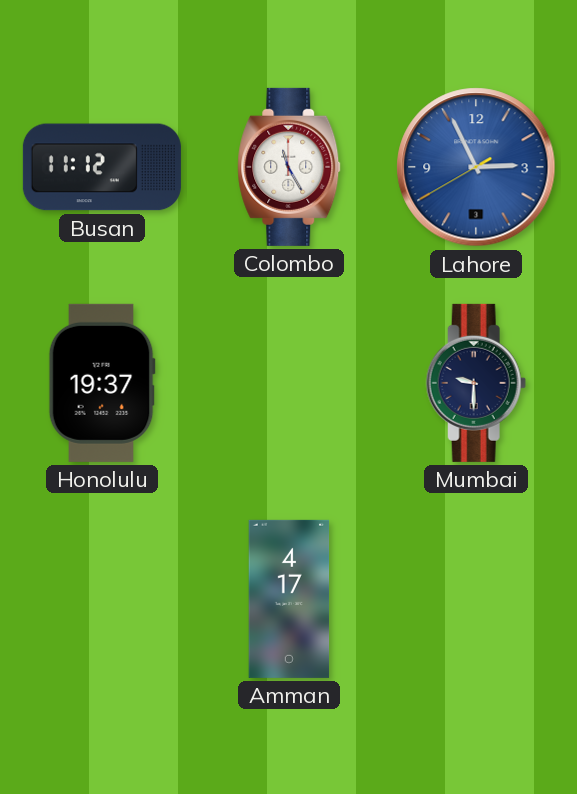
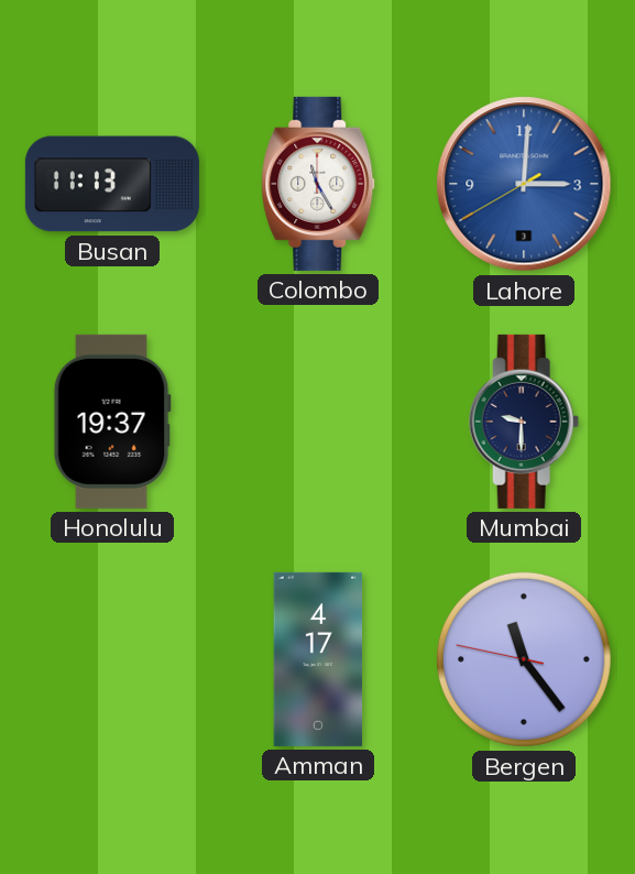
Busan: 11:12 -> 11:13 (112, 184)
Lahore: 2:55 -> 3:00 (524, 184)
Bergen: none -> 11:23 (524, 659)
